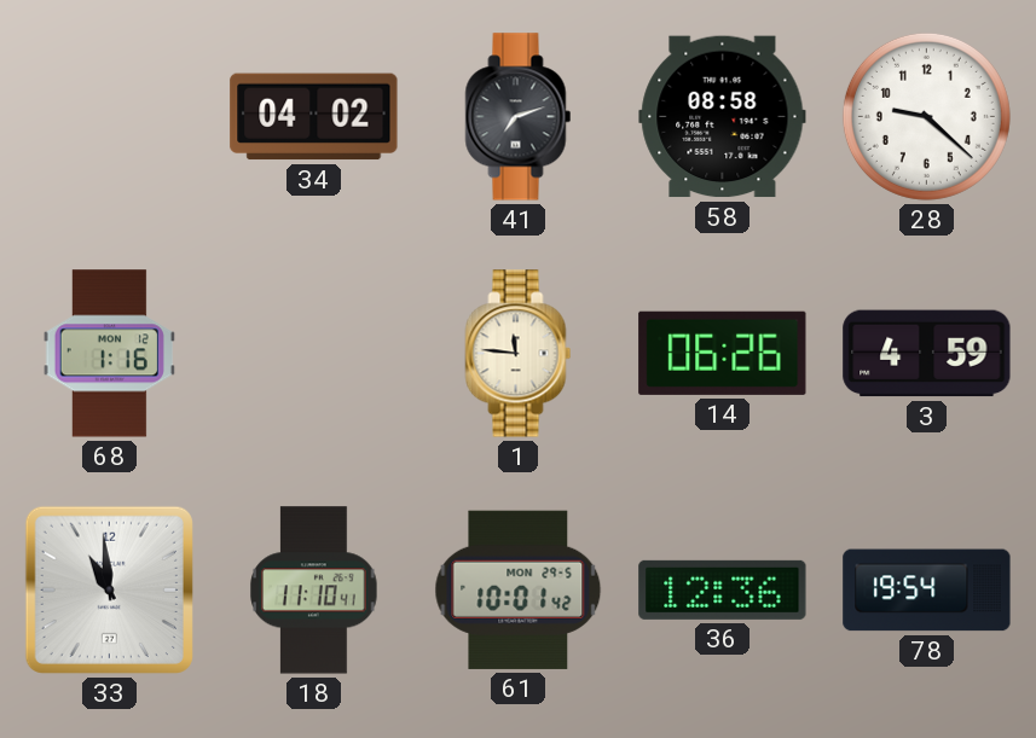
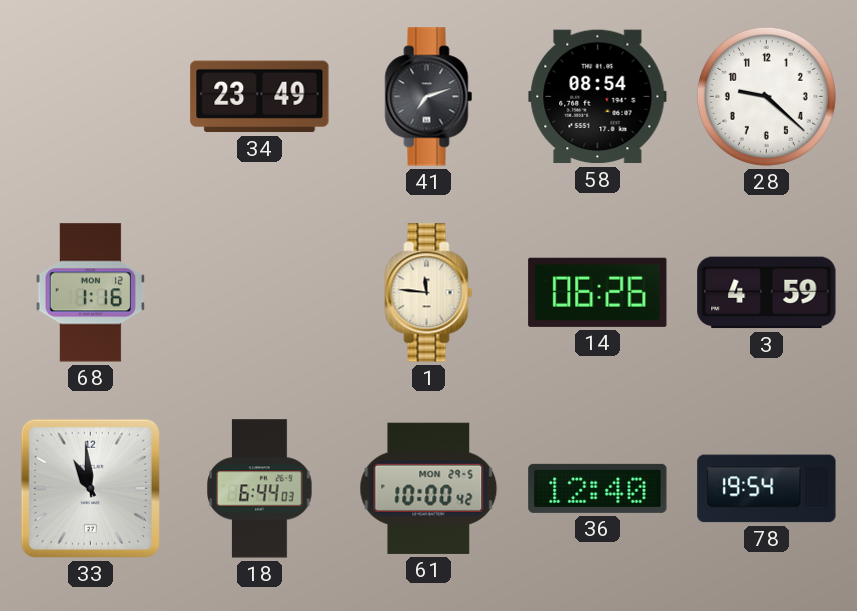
34: 04:02 -> 23:49 (260, 97)
58: 08:58 -> 08:54 (598, 97)
18: 11:10 -> 6:44 (260, 489)
61: 10:01 -> 10:00 (429, 488)
36: 12:36 -> 12:40 (598, 488)
